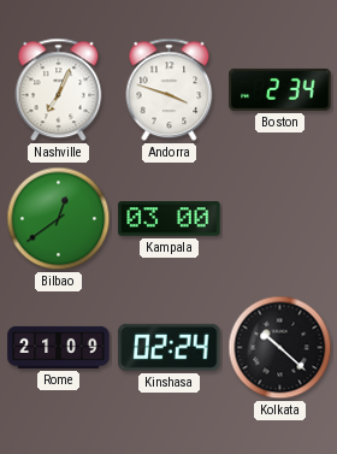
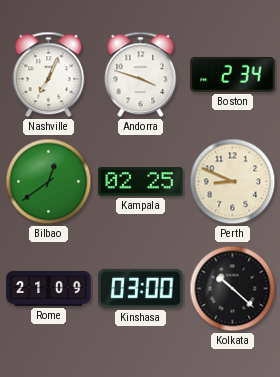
Kampala: 03:00 -> 02:25 (141, 182)
Perth: none -> 8:49 (233, 182)
Kinshasa: 02:24 -> 03:00 (141, 288)
